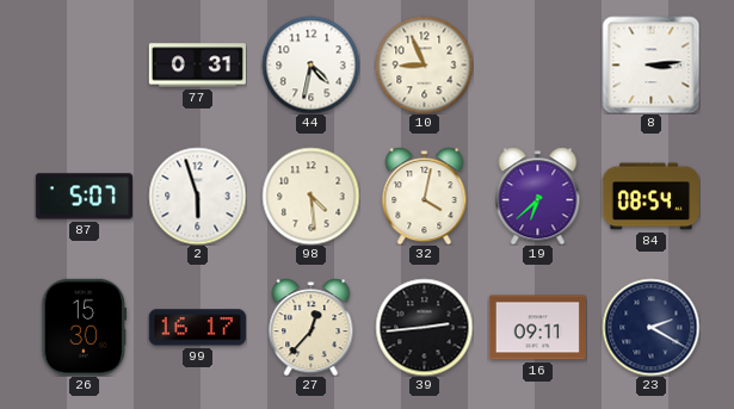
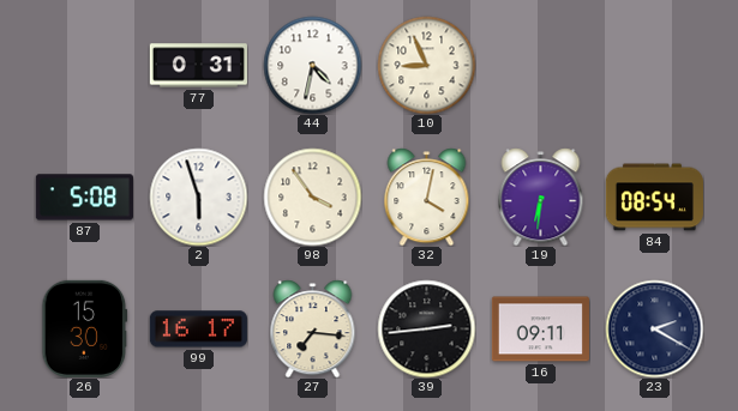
8: 3:14 -> none (650, 64)
87: 5:07 -> 5:08 (84, 198)
98: 4:29 -> 3:54 (312, 197)
19: 6:38 -> 6:31 (541, 197)
27: 12:37 -> 7:16 (313, 328)
